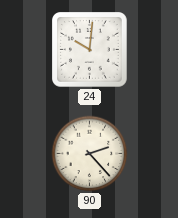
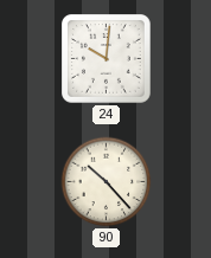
90: 2:23 -> 10:23 (107, 182)
